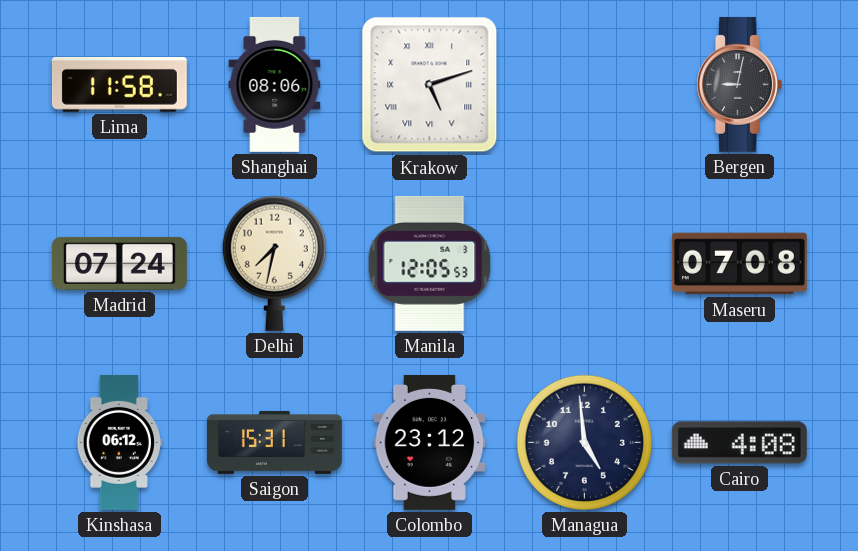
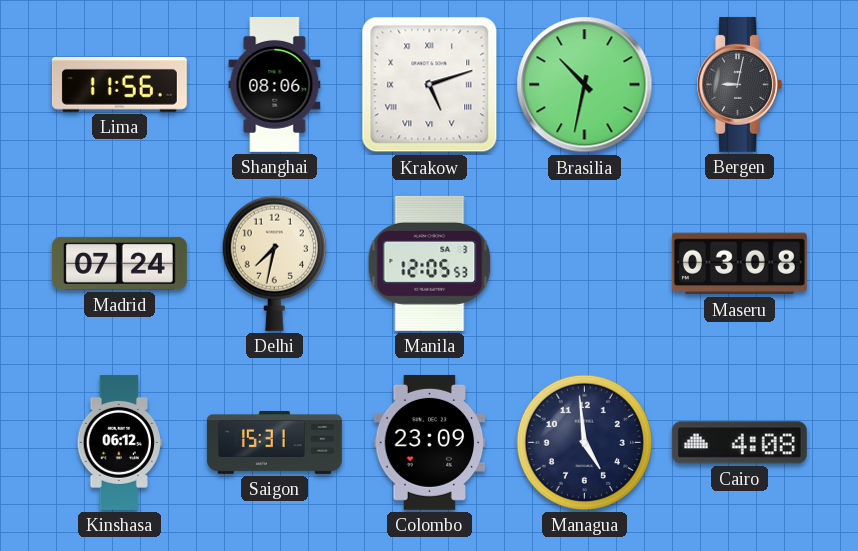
Lima: 11:58 -> 11:56 (119, 84)
Brasilia: none -> 10:32 (585, 85)
Maseru: 07:08 -> 03:08 (739, 264)
Colombo: 23:12 -> 23:09 (430, 442)
